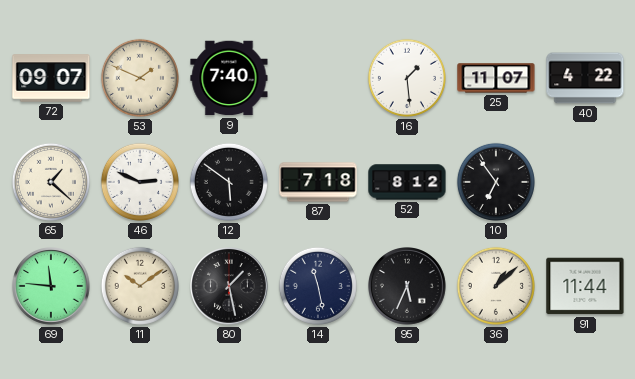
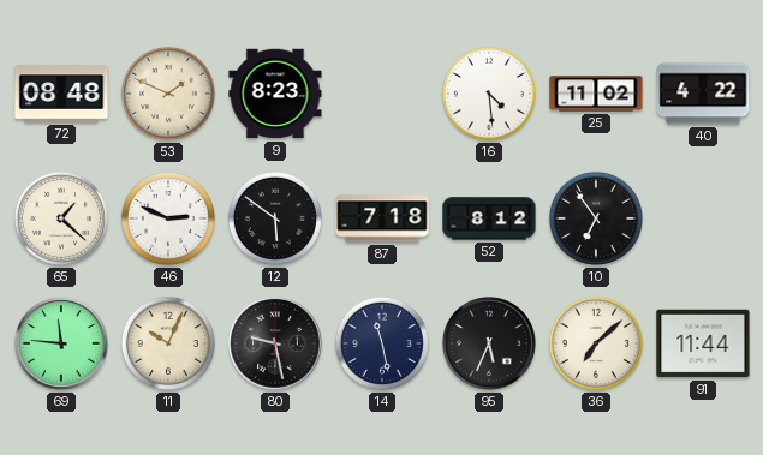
72: 09:07 -> 08:48 (61, 94)
9: 7:40 -> 8:23 (275, 94)
16: 1:29 -> 4:29 (489, 94)
25: 11:07 -> 11:02 (596, 94)
11: 10:09 -> 10:04 (168, 343)
80: 1:28 -> 9:28 (276, 345)
36: 1:08 -> 7:08 (596, 343)
